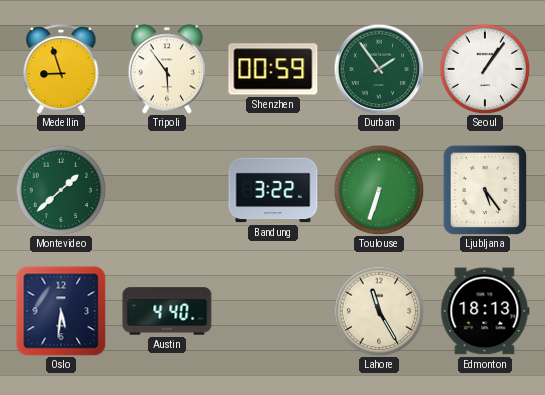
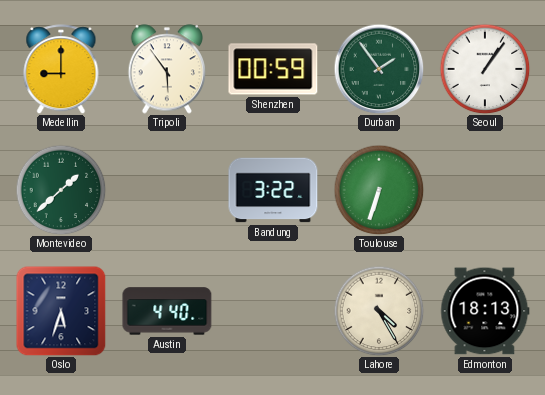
Medellin: 8:57 -> 9:00 (61, 69)
Ljubljana: 5:24 -> none (485, 190)
Oslo: 5:31 -> 5:33 (61, 311)
Lahore: 11:25 -> 4:25 (379, 311)
